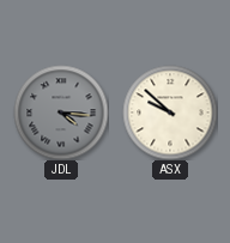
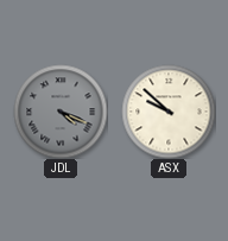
JDL: 4:16 -> 4:19 (61, 112)
